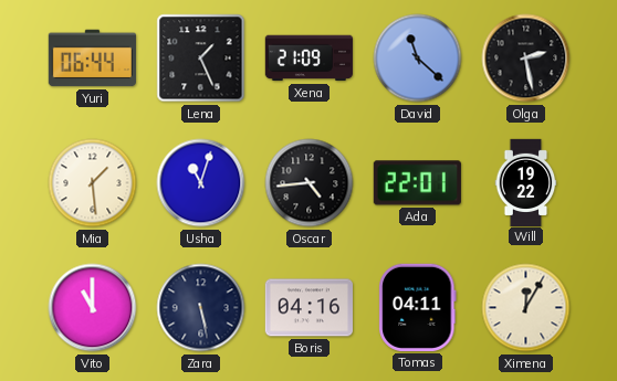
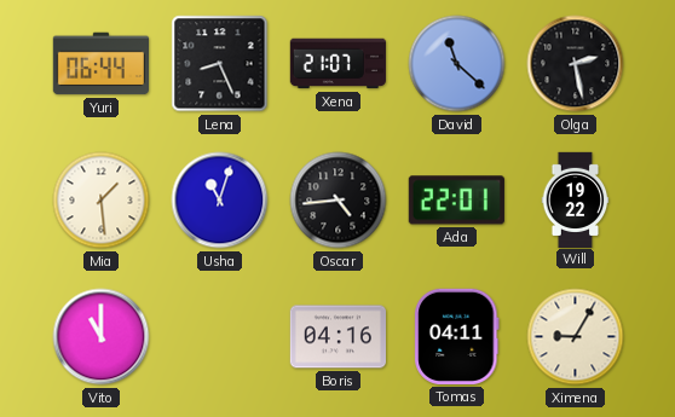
Lena: 1:26 -> 8:26 (220, 64)
Xena: 21:09 -> 21:07 (337, 64)
Zara: 5:28 -> none (201, 308)
Ximena: 12:05 -> 9:05 (576, 337)
